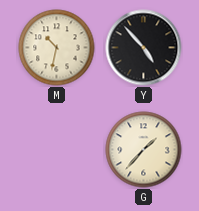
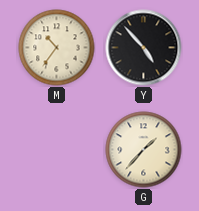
M: 10:32 -> 10:36 (57, 48)
